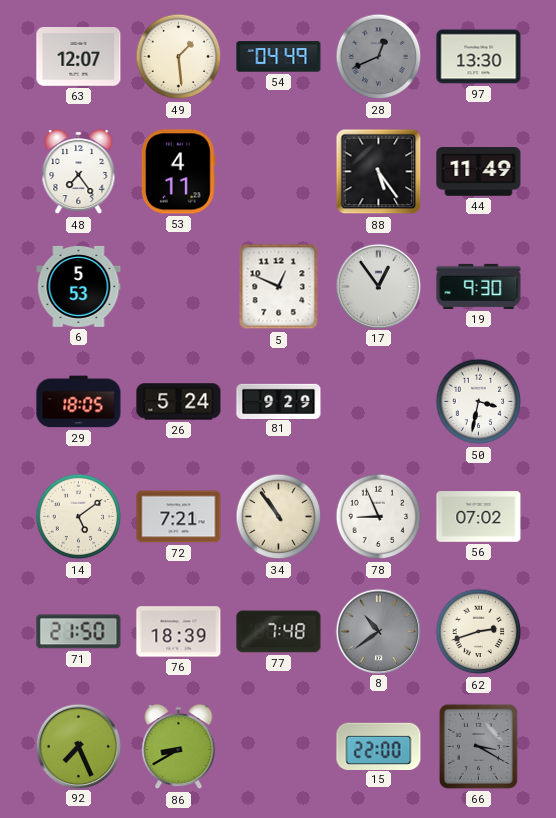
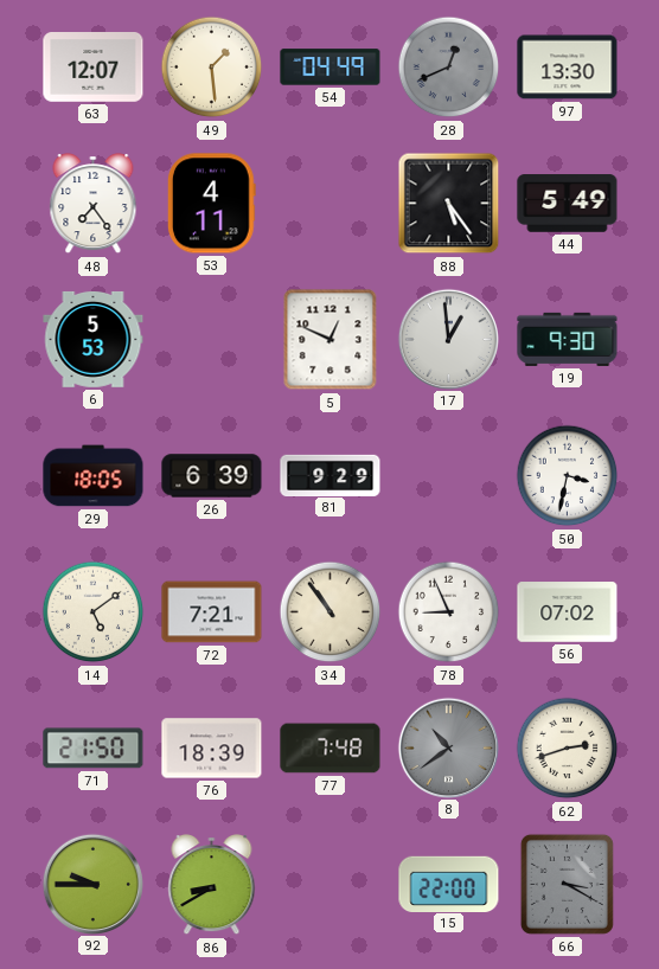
44: 11:49 -> 5:49 (568, 204)
17: 12:54 -> 12:59 (448, 339)
26: 5:24 -> 6:39 (212, 476)
92: 7:26 -> 9:45 (92, 884)
